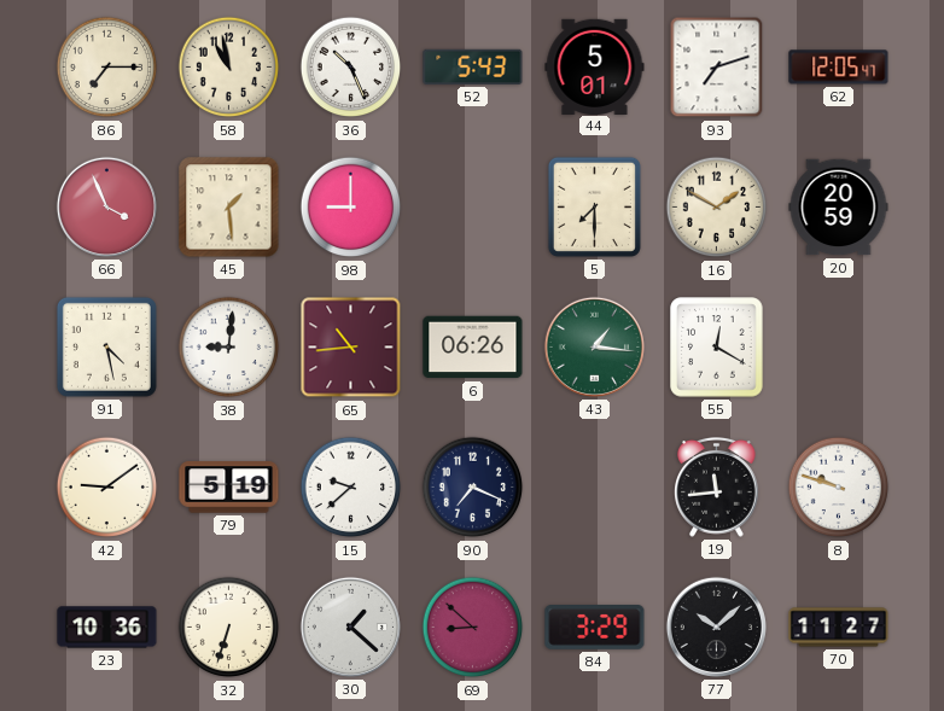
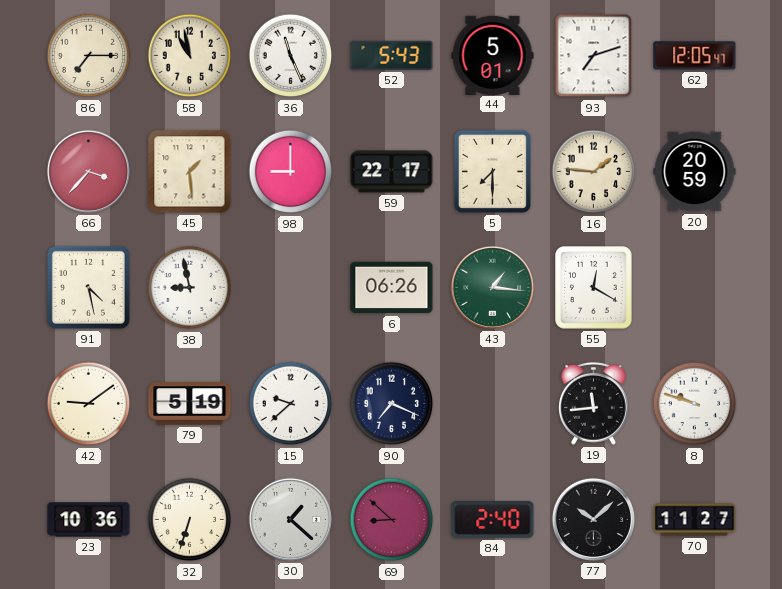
36: 10:26 -> 11:26 (291, 56)
66: 3:56 -> 3:37 (88, 171)
59: none -> 22:17 (392, 172)
16: 1:50 -> 1:46 (594, 172)
38: 9:01 -> 8:58 (190, 288)
65: 10:44 -> none (351, 348)
84: 3:29 -> 2:40 (493, 520)
